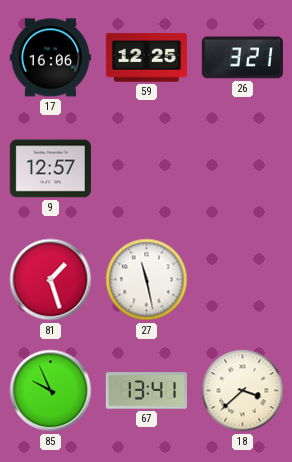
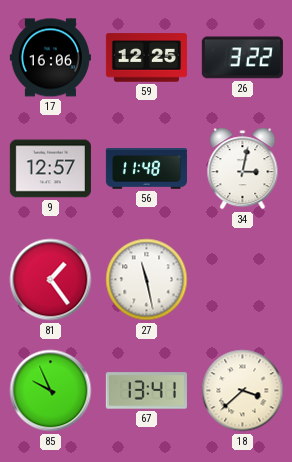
26: 3:21 -> 3:22 (242, 58)
56: none -> 11:48 (146, 169)
34: none -> 3:02 (243, 169)
81: 1:27 -> 1:24 (51, 280)
